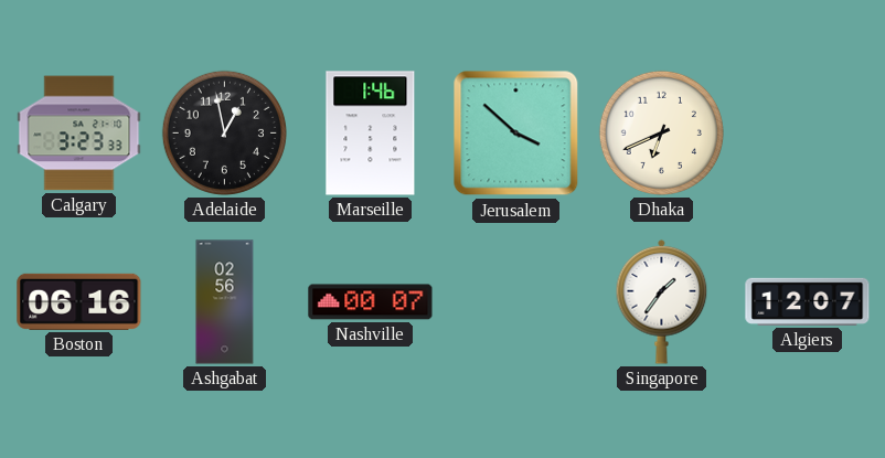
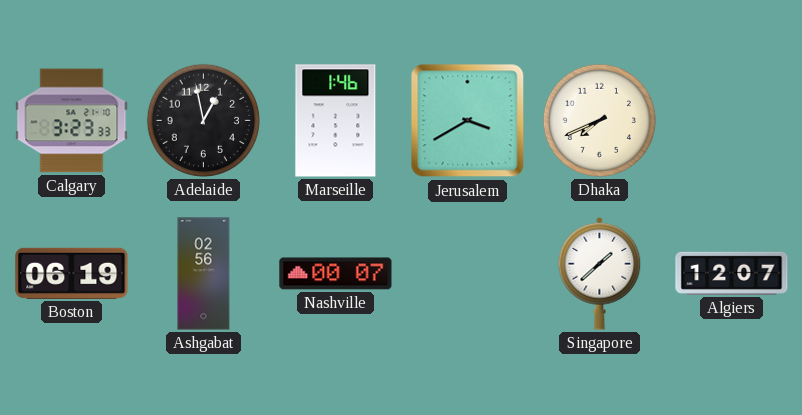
Jerusalem: 3:52 -> 3:40 (468, 121)
Dhaka: 6:41 -> 7:41 (599, 120)
Boston: 06:16 -> 06:19 (72, 273)
Singapore: 1:36 -> 1:38 (600, 273)
